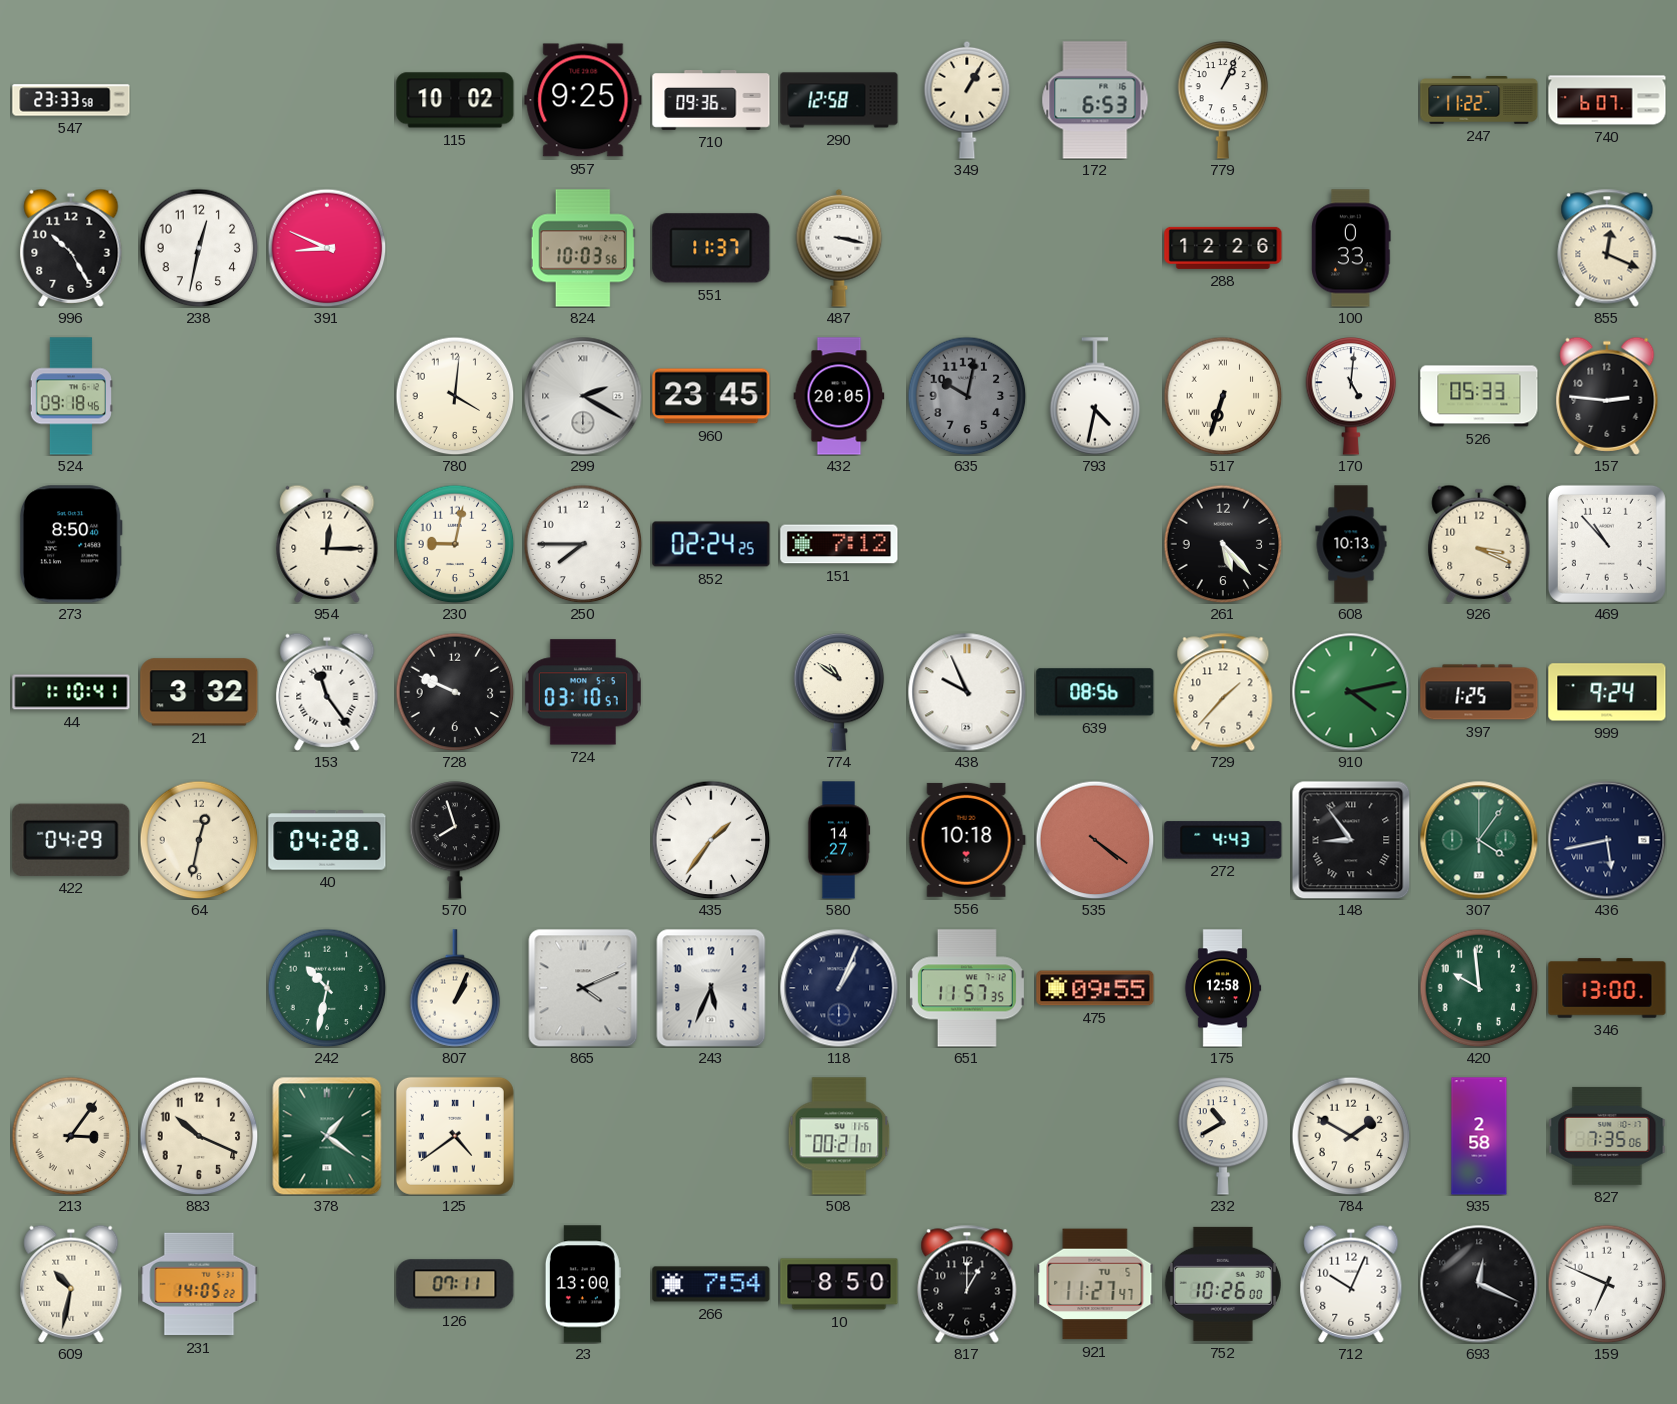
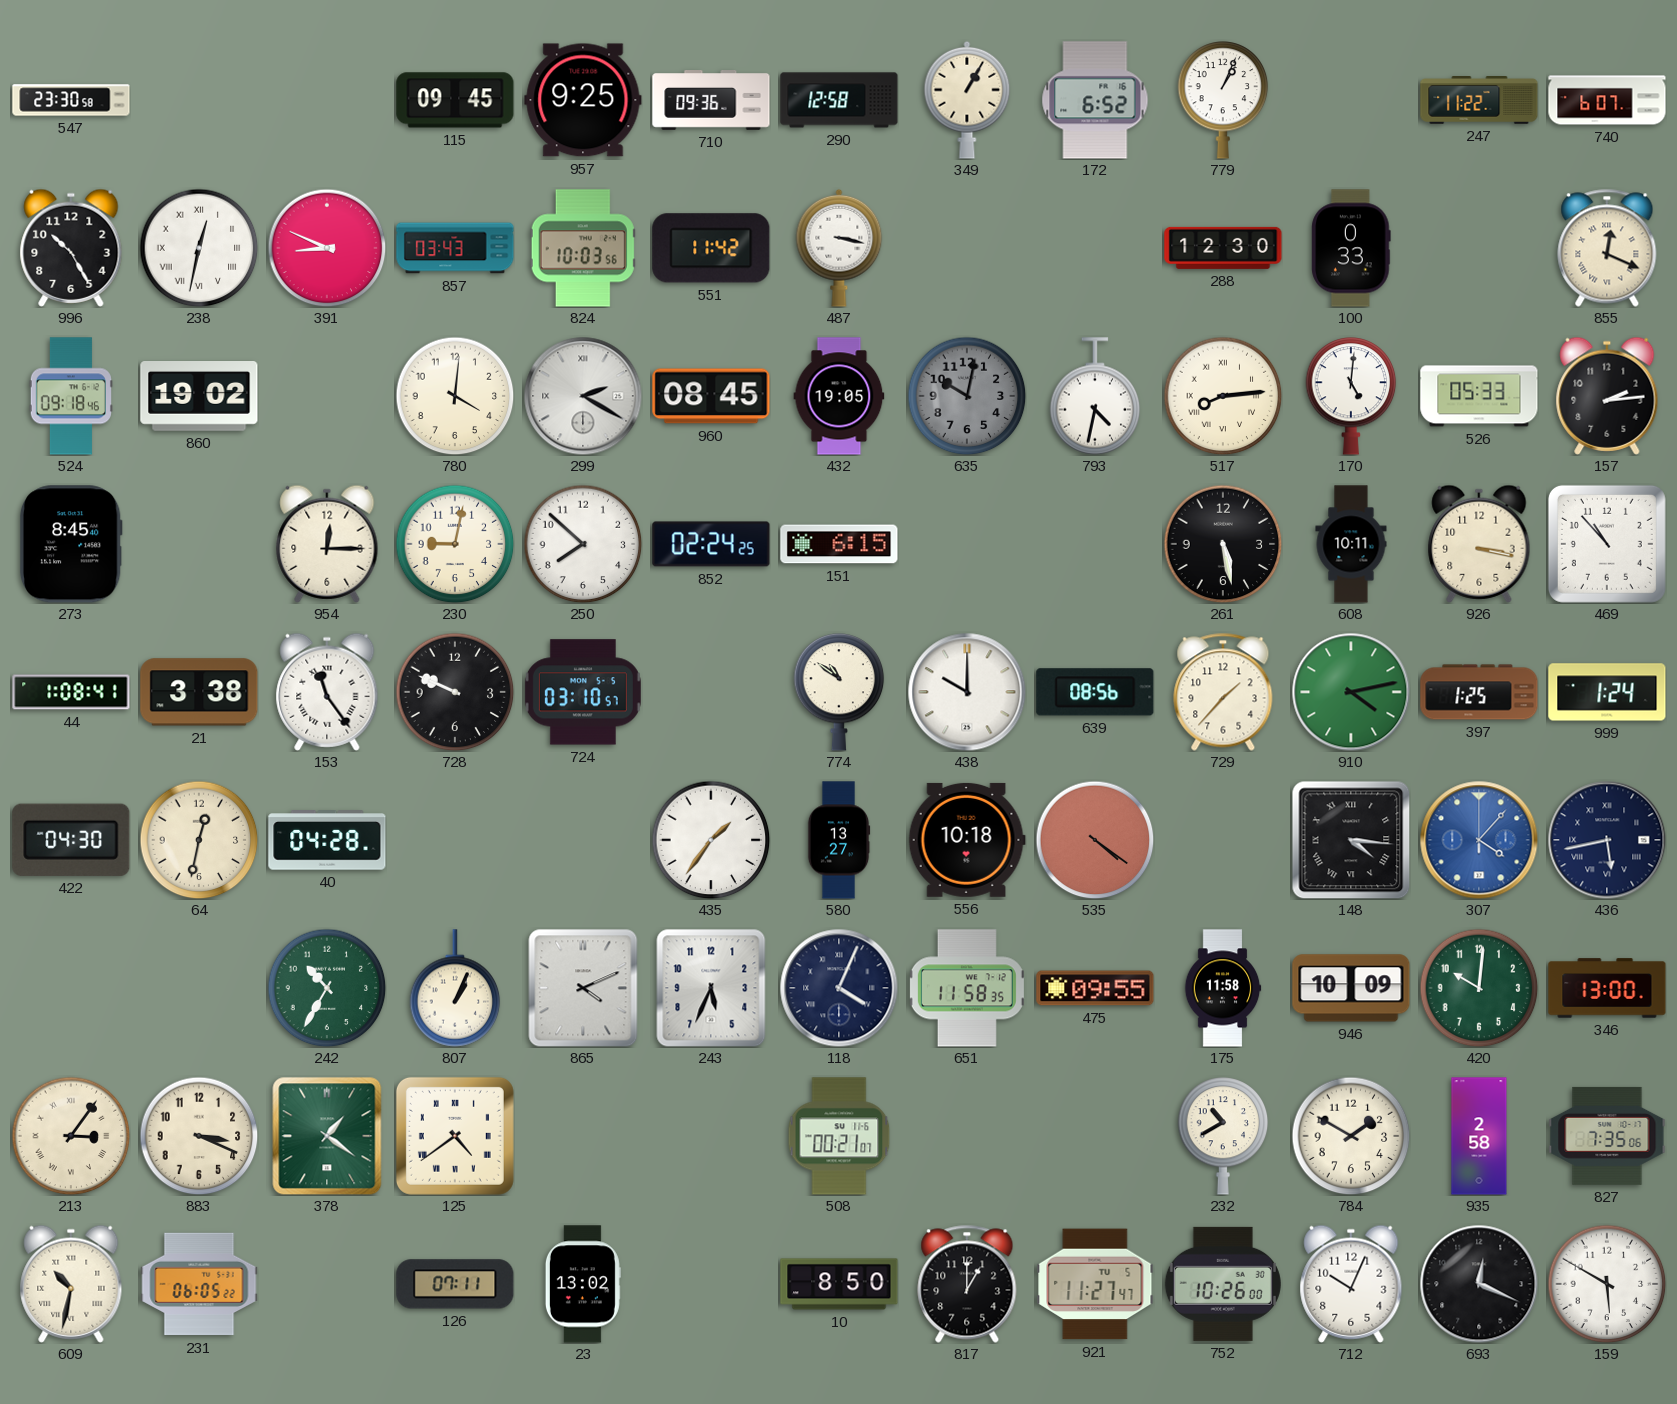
547: 23:33 -> 23:30 (71, 100)
115: 10:02 -> 09:45 (455, 100)
172: 6:53 -> 6:52 (1095, 100)
238 numerals: Arabic -> Roman (199, 248)
857: none -> 03:43 (455, 248)
551: 11:37 -> 11:42 (711, 248)
288: 12:26 -> 12:30 (1223, 248)
860: none -> 19:02 (199, 397)
960: 23:45 -> 08:45 (711, 396)
432: 20:05 -> 19:05 (839, 396)
517: 6:33 -> 8:14 (1223, 396)
157: 2:46 -> 2:14 (1607, 396)
273: 8:50 -> 8:45 (71, 544)
250: 7:45 -> 7:52 (583, 544)
151: 7:12 -> 6:15 (839, 544)
261: 5:23 -> 5:28 (1223, 544)
608: 10:13 -> 10:11 (1351, 544)
926: 3:19 -> 3:17 (1479, 544)
44: 1:10 -> 1:08 (71, 692)
21: 3:32 -> 3:38 (199, 692)
438: 9:56 -> 10:00 (967, 692)
999: 9:24 -> 1:24 (1607, 692)
422: 04:29 -> 04:30 (71, 840)
570: 7:57 -> none (455, 841)
580: 14:27 -> 13:27 (839, 840)
272: 4:43 -> none (1223, 840)
148: 8:54 -> 4:16 (1351, 840)
307: 4:06 -> 4:07 (1479, 840)
307 dial: green -> blue (1479, 840)
242: 10:32 -> 10:35 (327, 988)
118: 1:04 -> 4:04 (839, 988)
651: 11:57 -> 11:58 (967, 988)
175: 12:58 -> 11:58 (1223, 988)
946: none -> 10:09 (1351, 988)
420: 9:59 -> 10:01 (1479, 988)
883: 10:19 -> 3:19 (199, 1136)
231: 14:05 -> 06:05 (199, 1284)
23: 13:00 -> 13:02 (583, 1284)
266: 7:54 -> none (711, 1284)
159: 6:49 -> 5:50 (1607, 1284)
